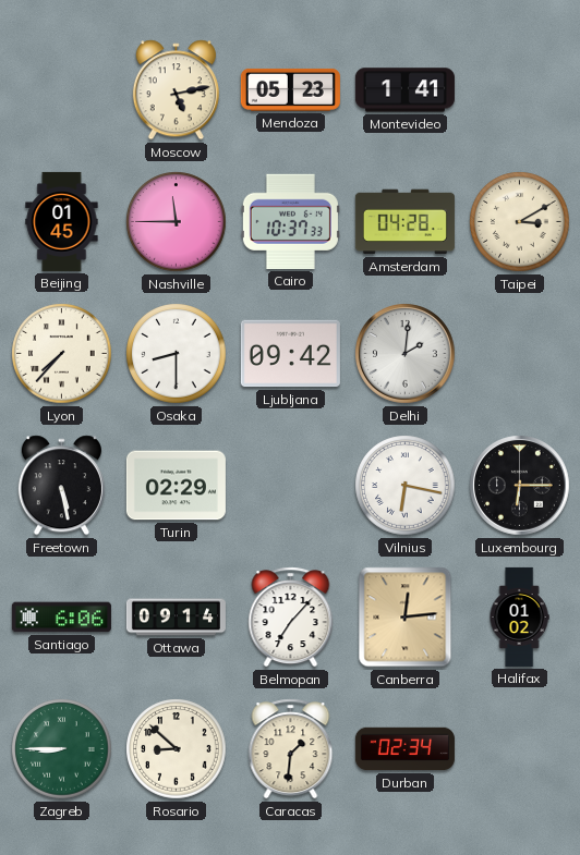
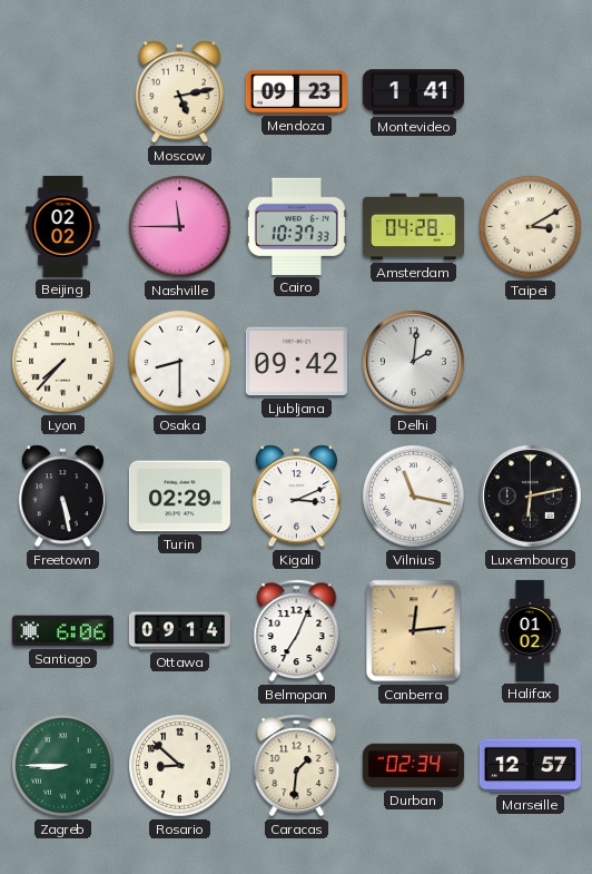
Mendoza: 05:23 -> 09:23 (296, 91)
Beijing: 01:45 -> 02:02 (63, 226)
Kigali: none -> 3:11 (296, 497)
Vilnius: 6:17 -> 11:17 (414, 497)
Luxembourg: 6:15 -> 6:13 (531, 497)
Belmopan: 7:07 -> 7:04 (297, 631)
Marseille: none -> 12:57 (530, 766)
